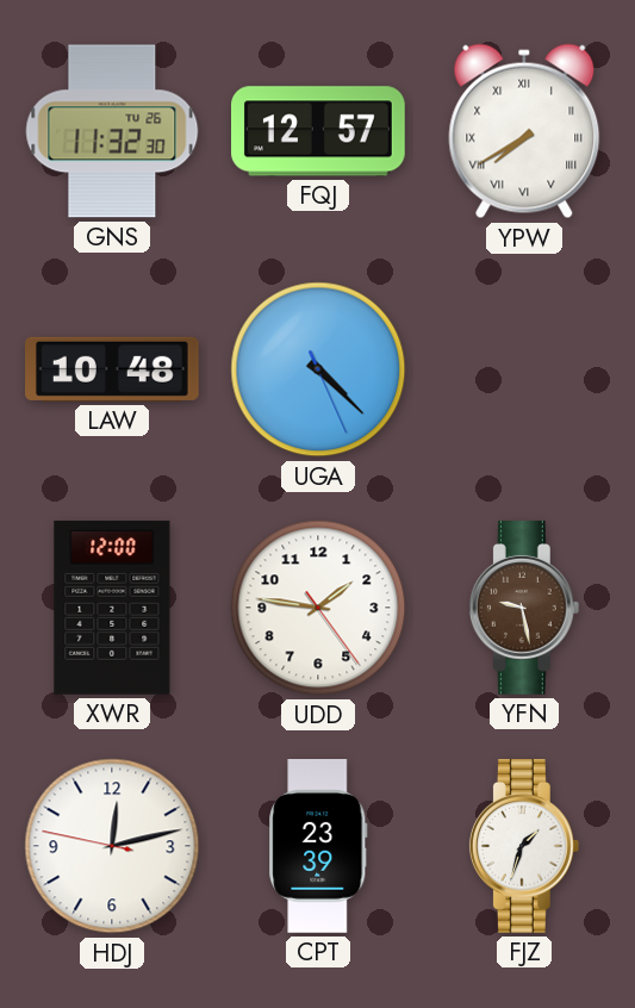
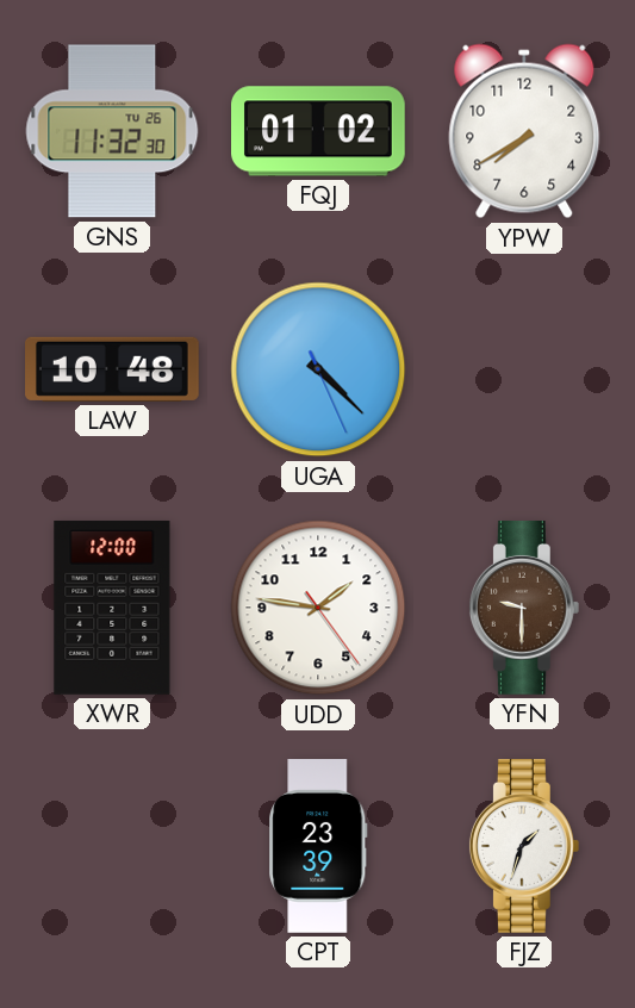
FQJ: 12:57 -> 01:02 (319, 131)
YPW numerals: Roman -> Arabic (524, 131)
YFN: 9:28 -> 9:30 (524, 609)
HDJ: 12:12 -> none (112, 846)
